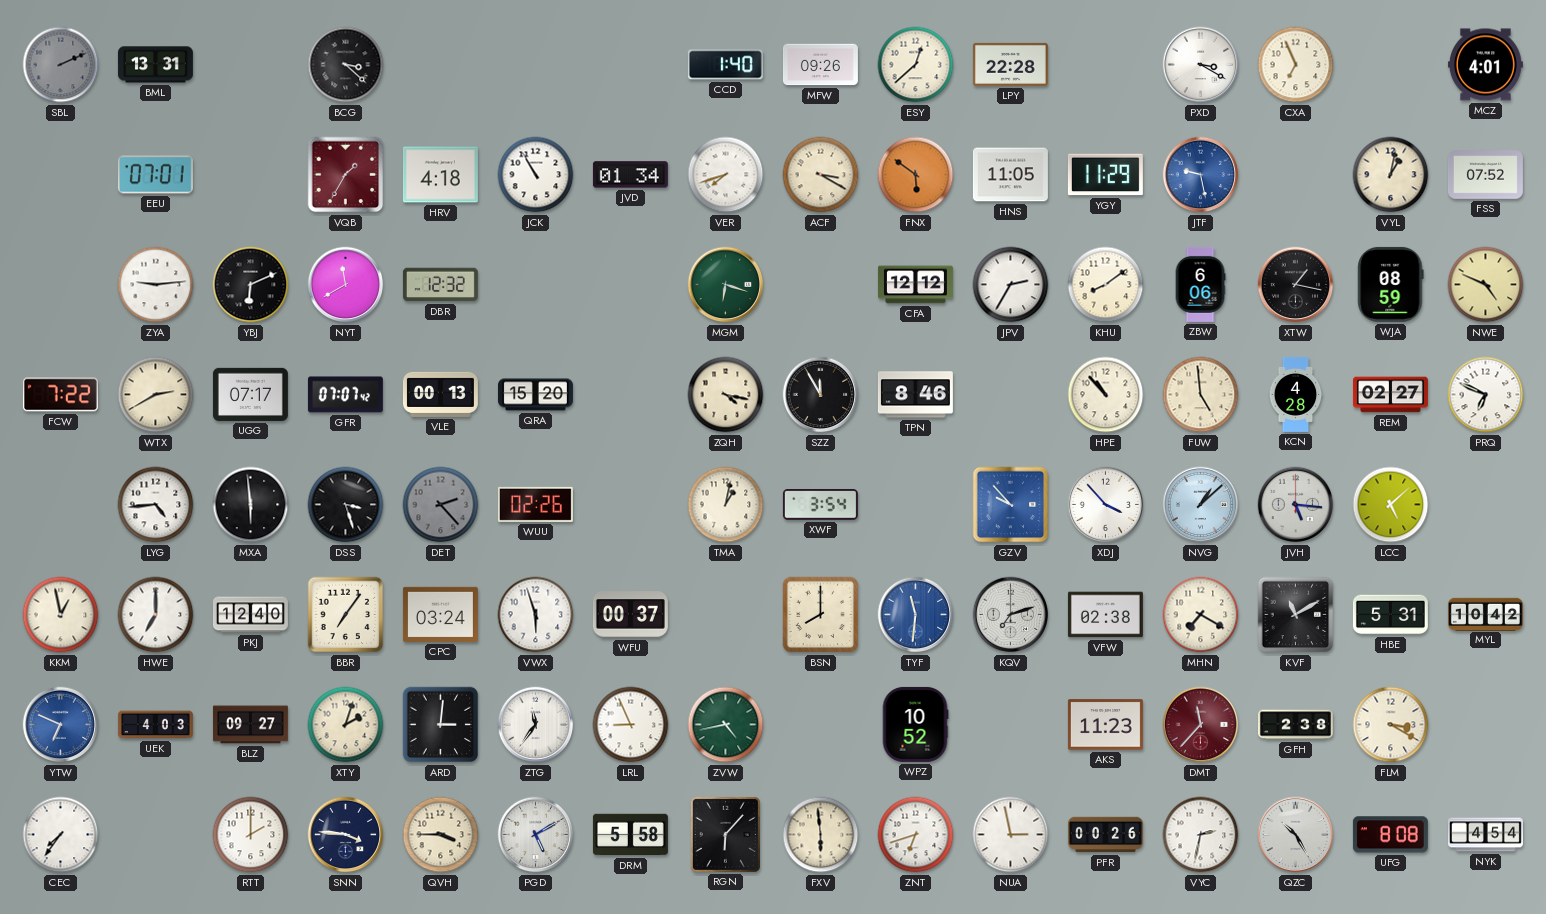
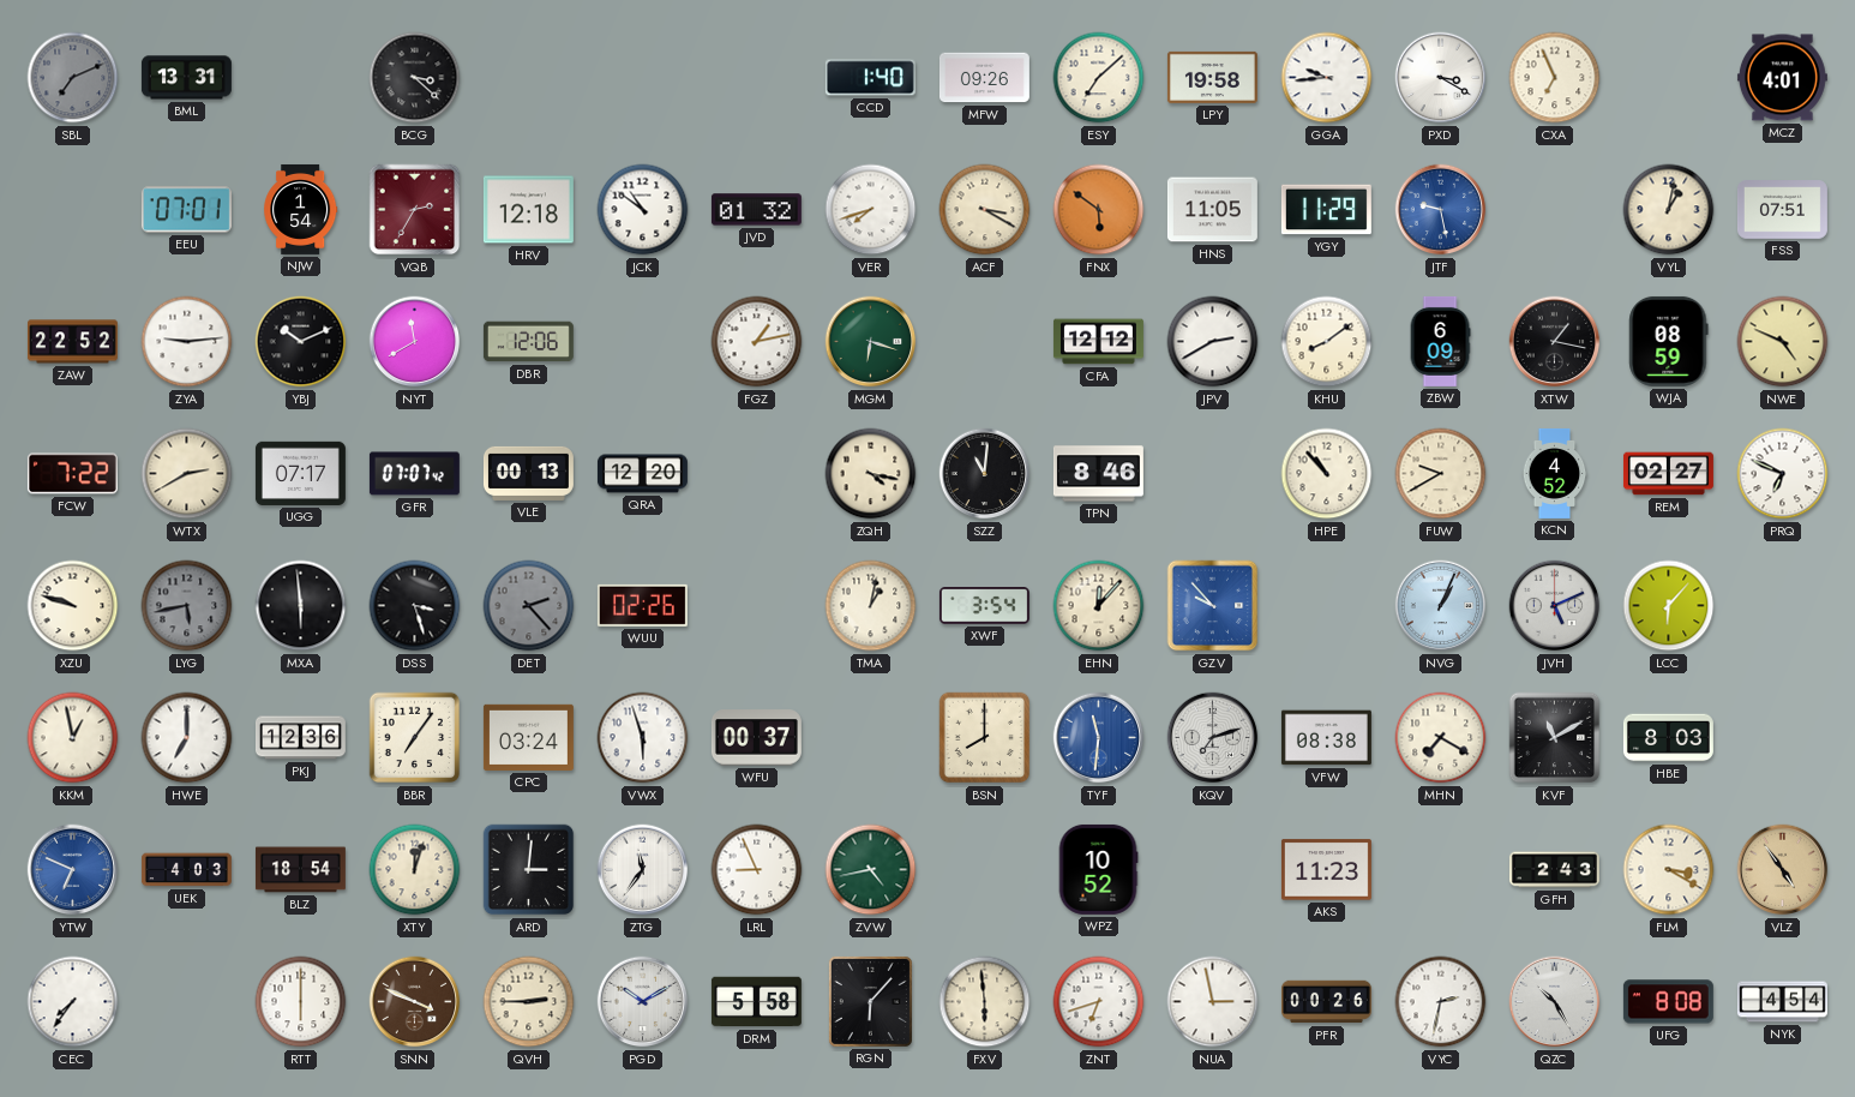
SBL: 2:11 -> 7:11 (73, 78)
ESY: 12:38 -> 7:08 (1099, 78)
LPY: 22:28 -> 19:58 (1212, 77)
GGA: none -> 9:44 (1327, 78)
NJW: none -> 1:54 (301, 209)
VQB: 1:35 -> 2:35 (415, 210)
HRV: 4:18 -> 12:18 (528, 210)
JCK: 10:55 -> 10:51 (643, 210)
JVD: 01:34 -> 01:32 (756, 210)
FSS: 07:52 -> 07:51 (1782, 210)
ZAW: none -> 22:52 (72, 342)
YBJ: 6:11 -> 10:11 (301, 342)
DBR: 12:32 -> 12:06 (528, 342)
FGZ: none -> 1:13 (757, 342)
JPV: 2:35 -> 2:40 (1213, 342)
ZBW: 6:06 -> 6:09 (1440, 341)
QRA: 15:20 -> 12:20 (642, 474)
SZZ: 11:55 -> 11:01 (985, 474)
FUW: 4:59 -> 9:40 (1441, 474)
KCN: 4:28 -> 4:52 (1555, 473)
XZU: none -> 9:48 (73, 606)
LYG: 4:44 -> 5:43 (187, 606)
LYG dial: white -> grey (187, 606)
EHN: none -> 12:07 (1099, 606)
XDJ: 3:53 -> none (1106, 505)
NVG: 1:08 -> 1:04 (1441, 606)
JVH: 5:16 -> 5:11 (1555, 606)
LCC: 5:08 -> 6:07 (1669, 606)
PKJ: 12:40 -> 12:36 (300, 738)
VFW: 02:38 -> 08:38 (1326, 738)
HBE: 5:31 -> 8:03 (1668, 738)
MYL: 10:42 -> none (1485, 614)
BLZ: 09:27 -> 18:54 (300, 870)
XTY: 2:03 -> 12:03 (415, 870)
DMT: 11:37 -> none (1201, 725)
GFH: 2:38 -> 2:43 (1554, 870)
VLZ: none -> 4:54 (1783, 870)
RTT: 2:00 -> 6:00 (301, 1002)
SNN: 3:46 -> 3:49 (415, 1002)
SNN dial: navy -> brown (415, 1002)
QVH: 3:45 -> 2:45 (529, 1002)
PGD: 5:10 -> 10:10 (643, 1002)
